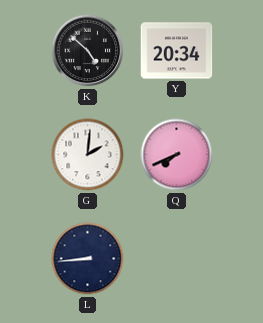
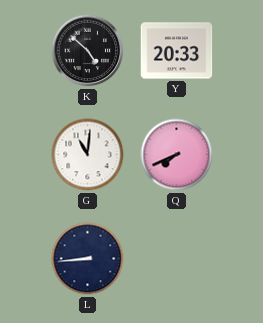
Y: 20:34 -> 20:33 (177, 51)
G: 2:01 -> 11:01 (88, 155)
